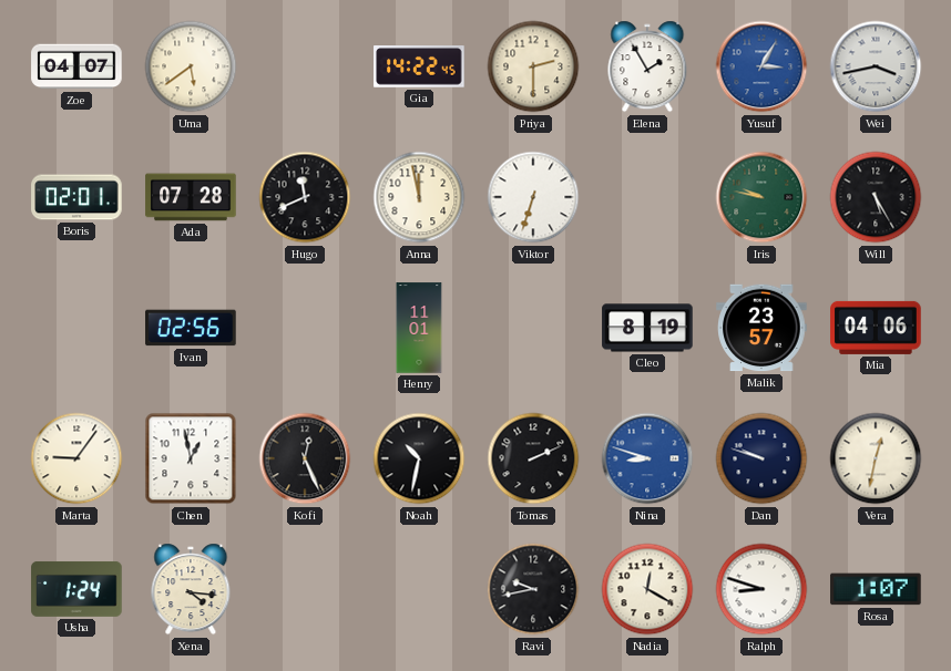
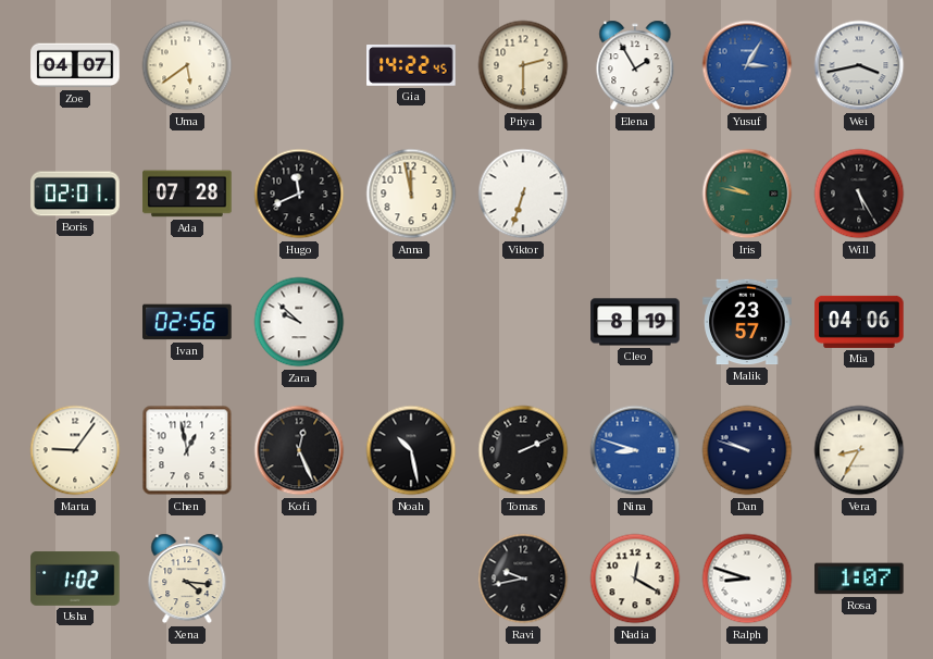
Zara: none -> 9:52 (299, 322)
Henry: 11:01 -> none (419, 328)
Noah: 10:32 -> 10:28 (411, 450)
Vera: 12:32 -> 8:35 (859, 450)
Usha: 1:24 -> 1:02 (75, 579)
